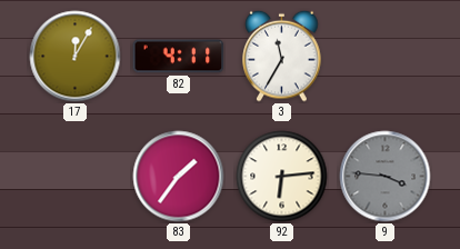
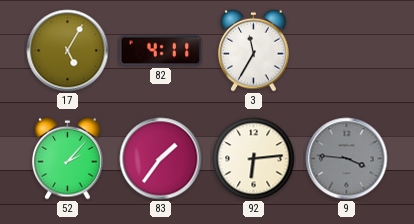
17: 12:05 -> 5:05 (68, 51)
52: none -> 2:07 (68, 158)
